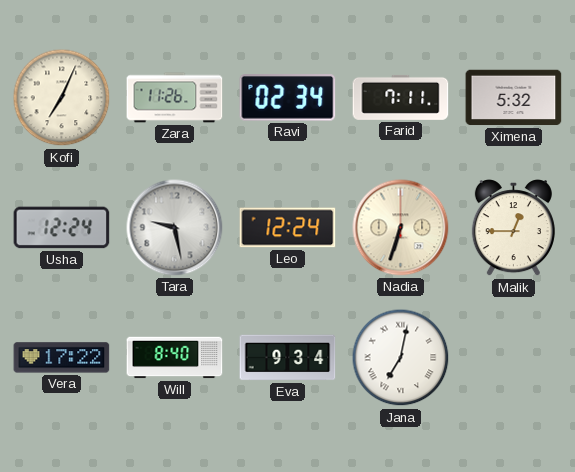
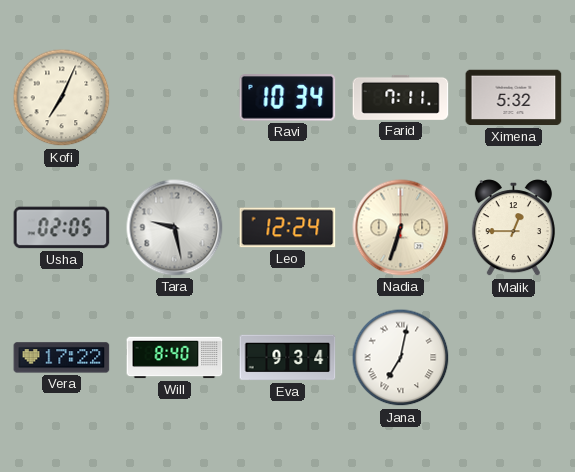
Zara: 11:26 -> none (175, 98)
Ravi: 02:34 -> 10:34 (288, 98)
Usha: 12:24 -> 02:05 (62, 228)
